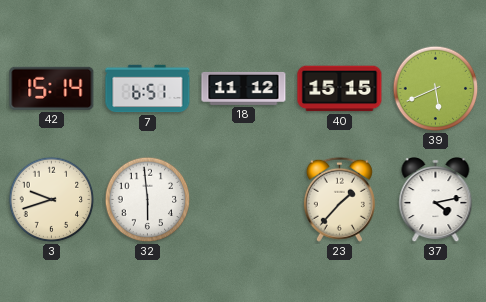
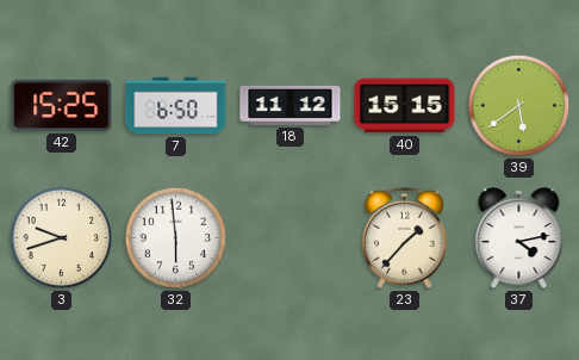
42: 15:14 -> 15:25 (62, 105)
7: 6:51 -> 6:50 (176, 106)
39: 5:41 -> 5:39 (519, 106)
